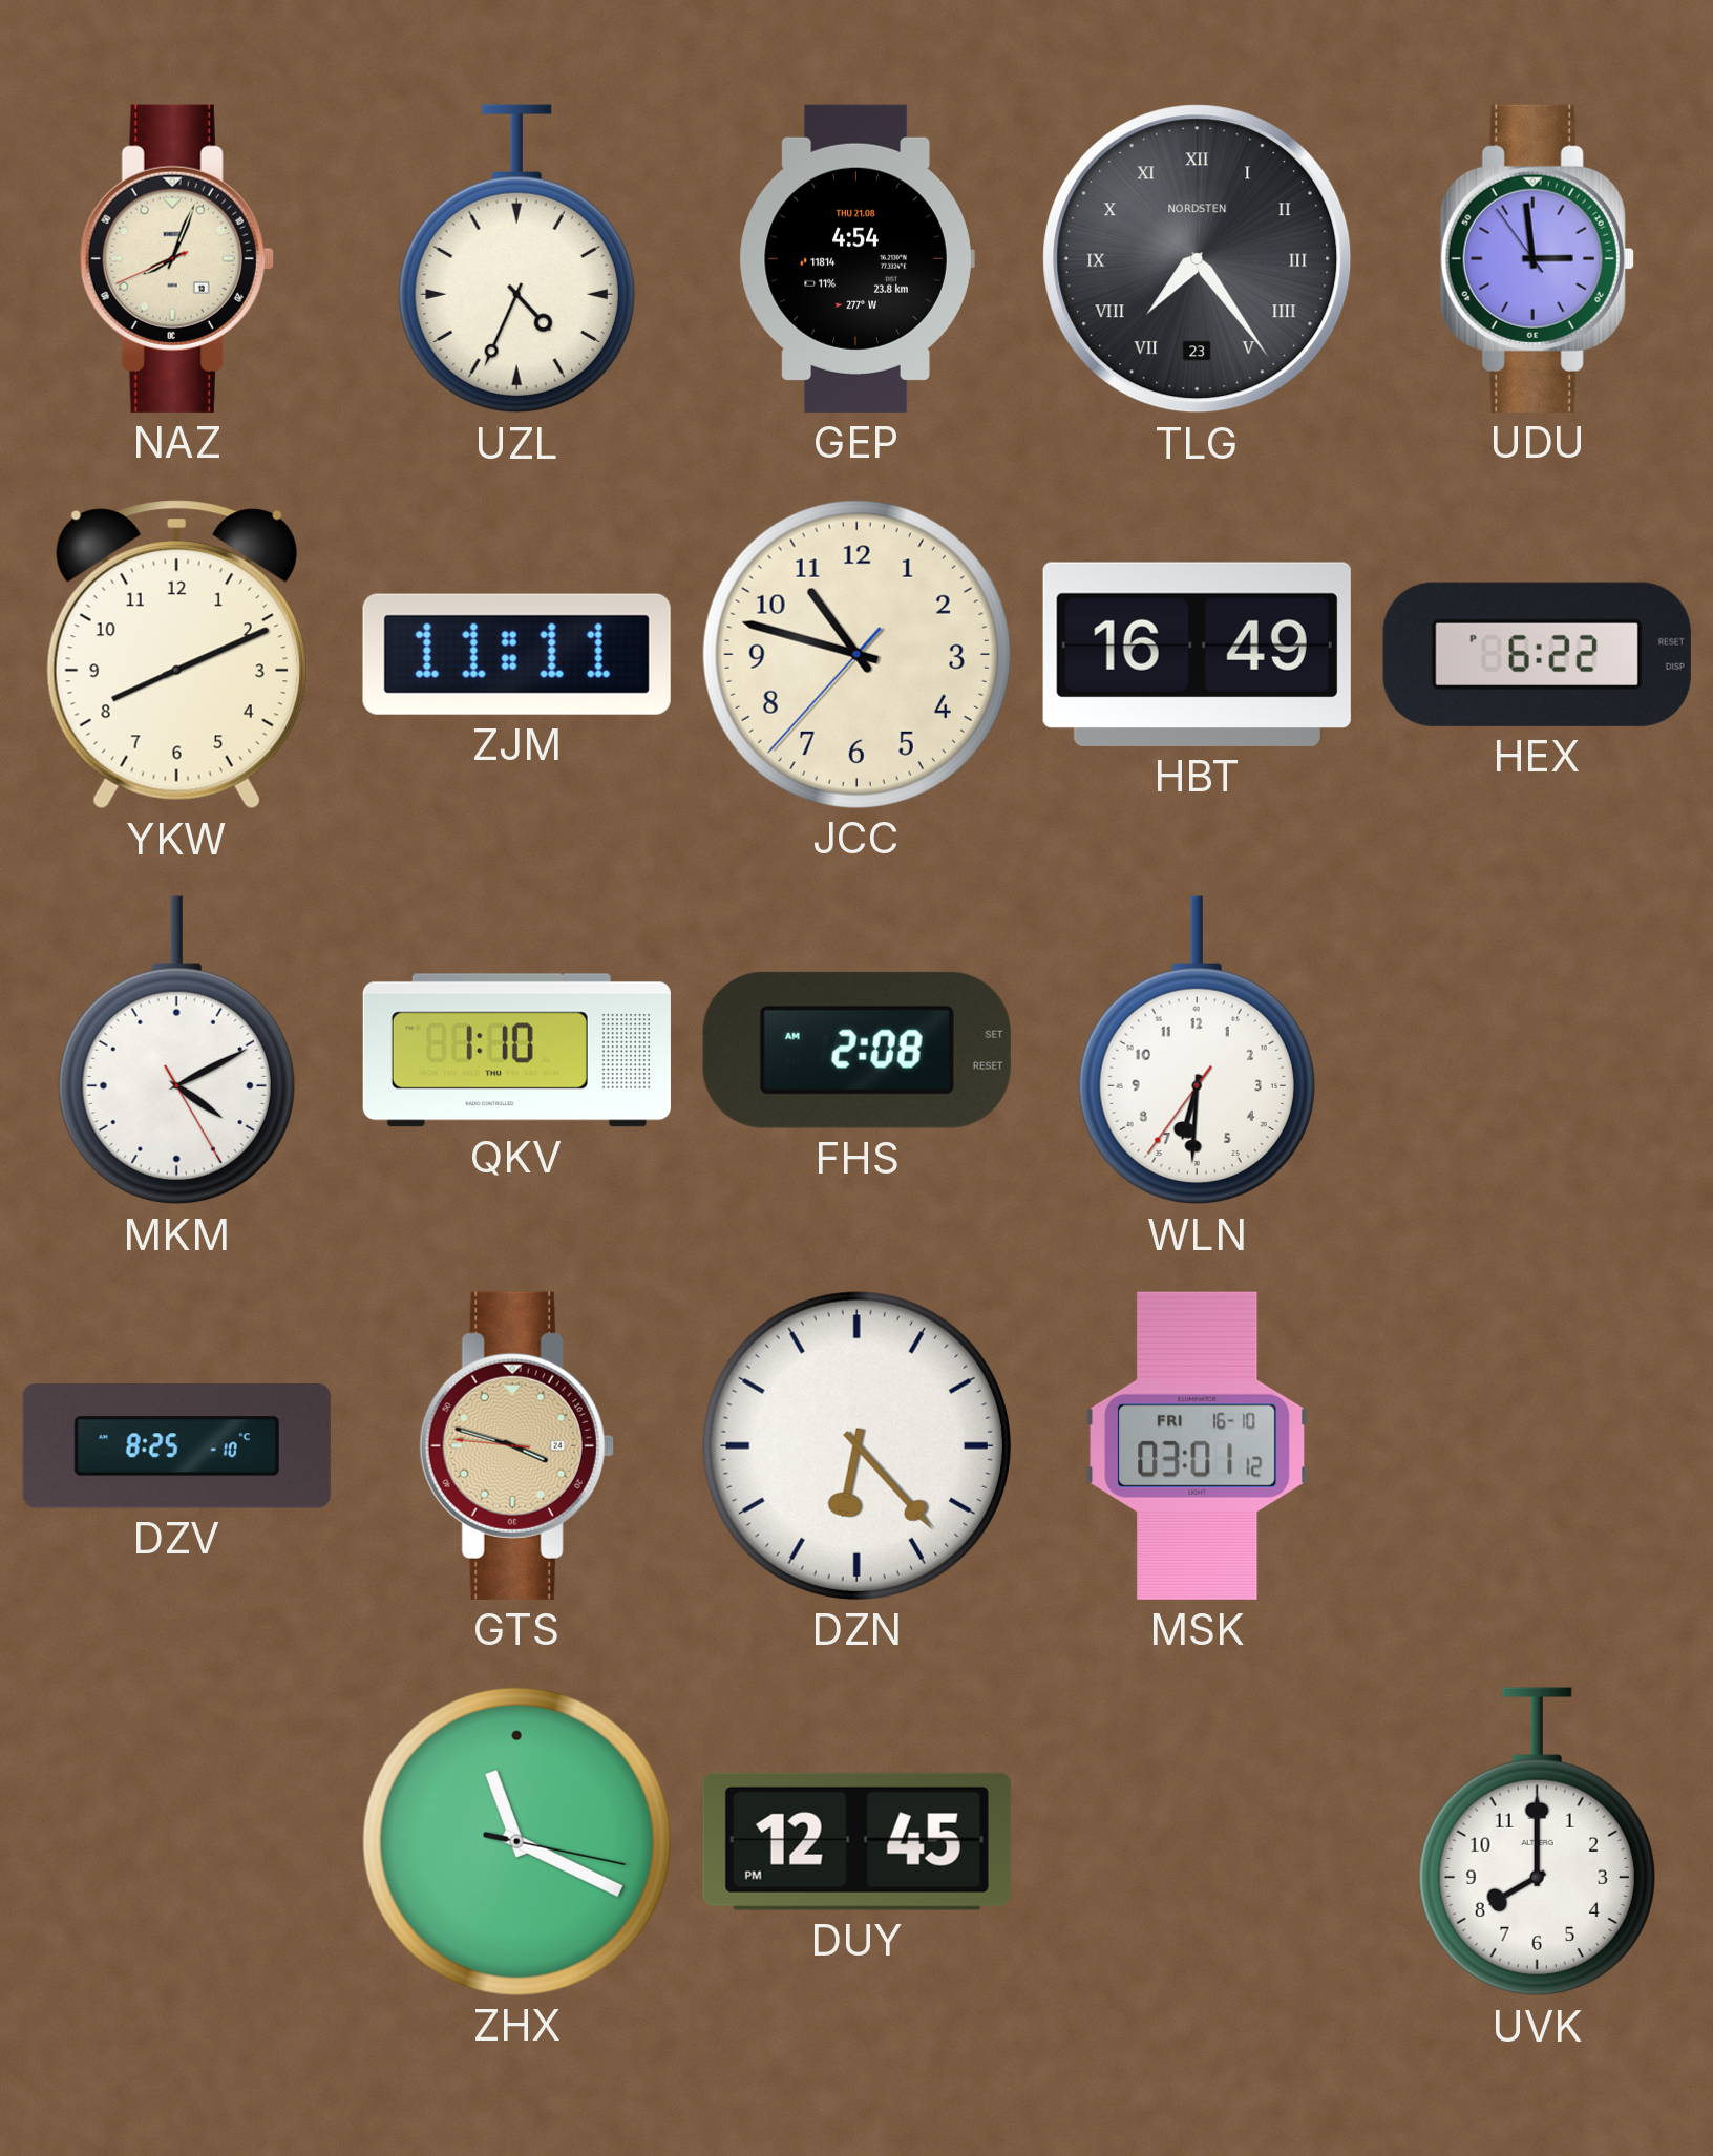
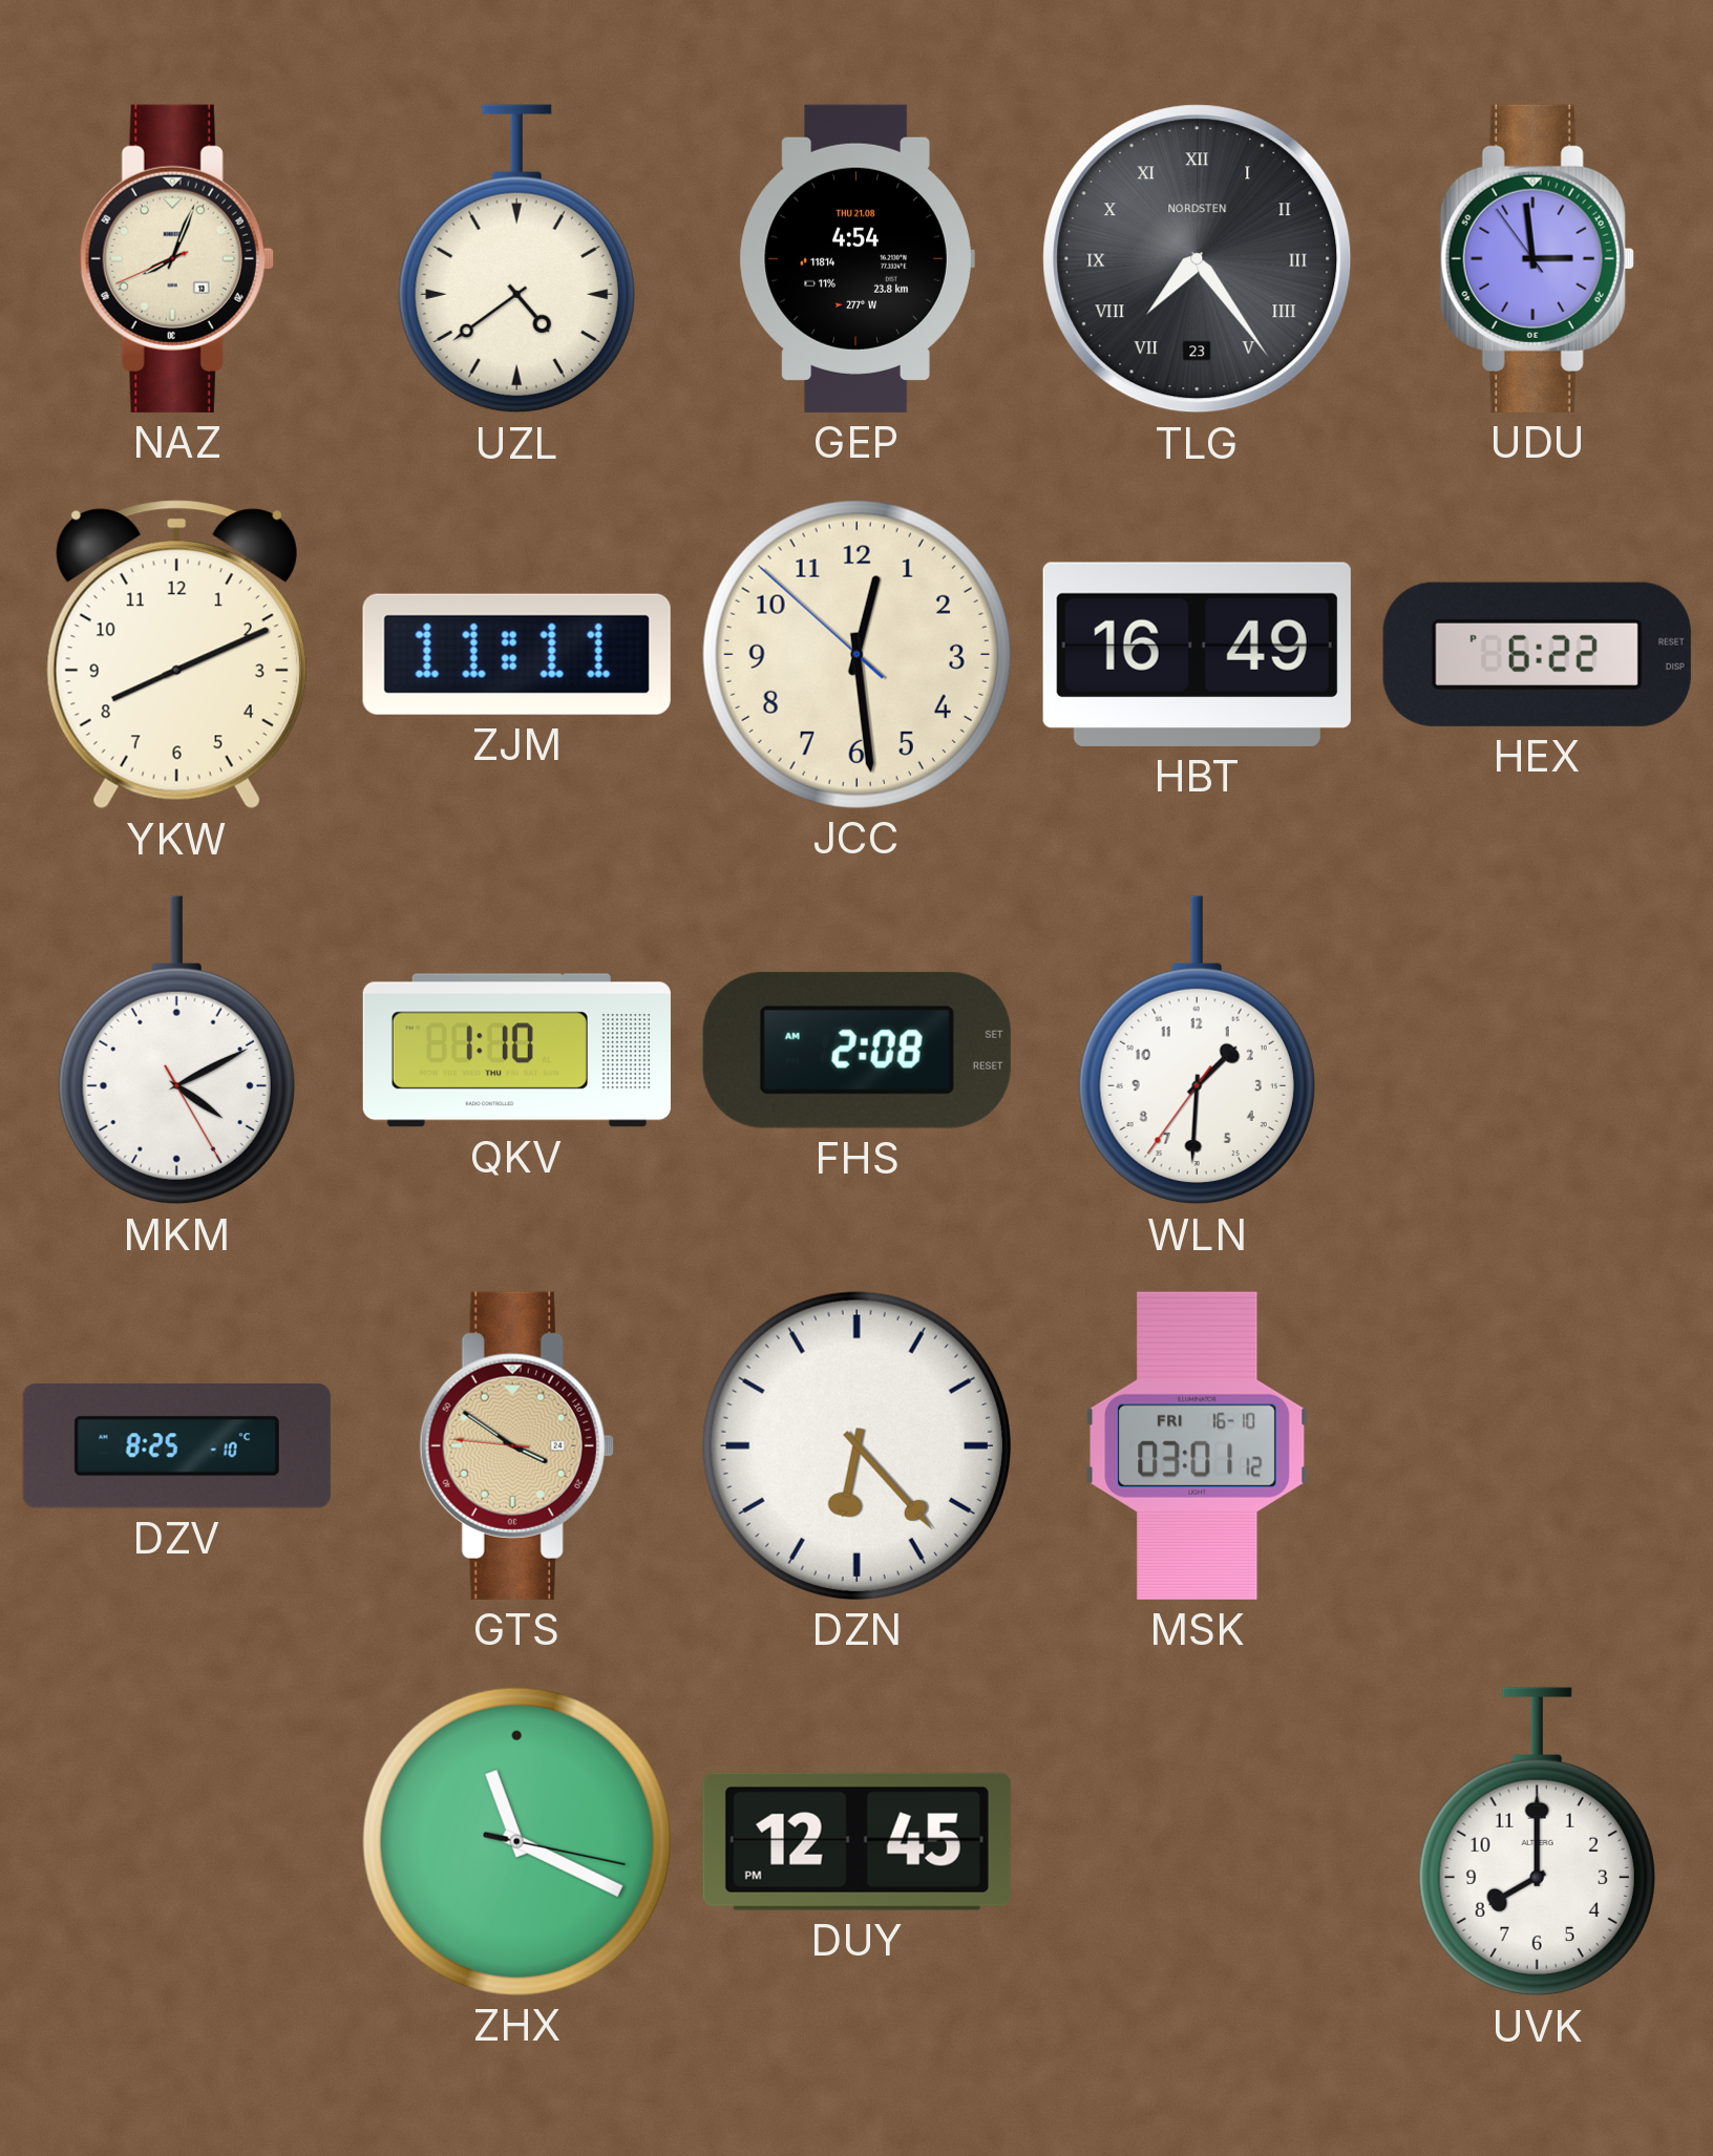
UZL: 4:34 -> 4:39 (516, 259)
JCC: 10:47 -> 12:28 (856, 654)
WLN: 6:30 -> 1:30 (1197, 1051)
GTS: 3:47 -> 3:50 (516, 1445)
